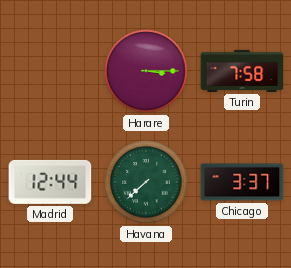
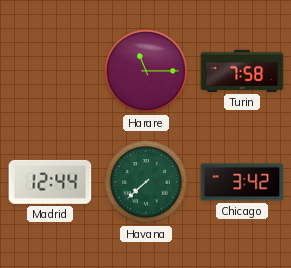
Harare: 3:15 -> 11:15 (146, 71)
Chicago: 3:37 -> 3:42 (242, 182)
